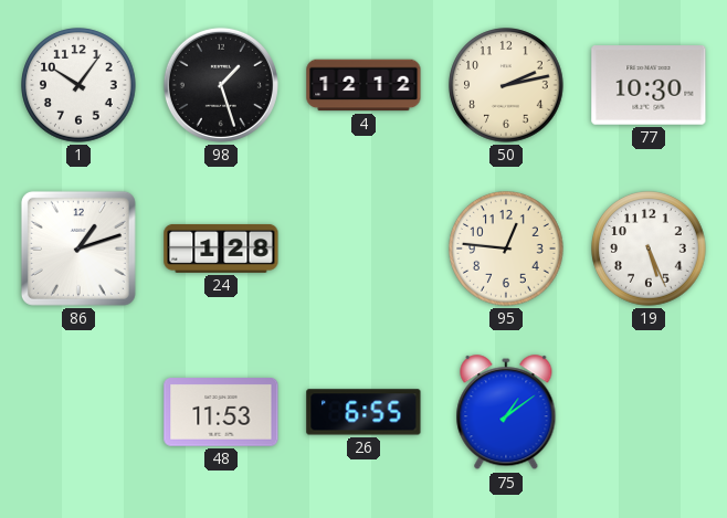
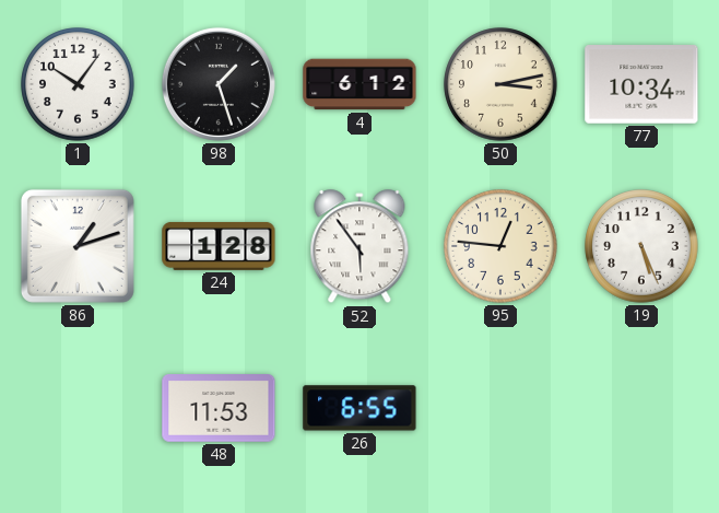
4: 12:12 -> 6:12 (360, 84)
50: 2:13 -> 3:13 (500, 84)
77: 10:30 -> 10:34 (641, 84)
52: none -> 5:54 (360, 247)
75: 1:09 -> none (506, 413)
